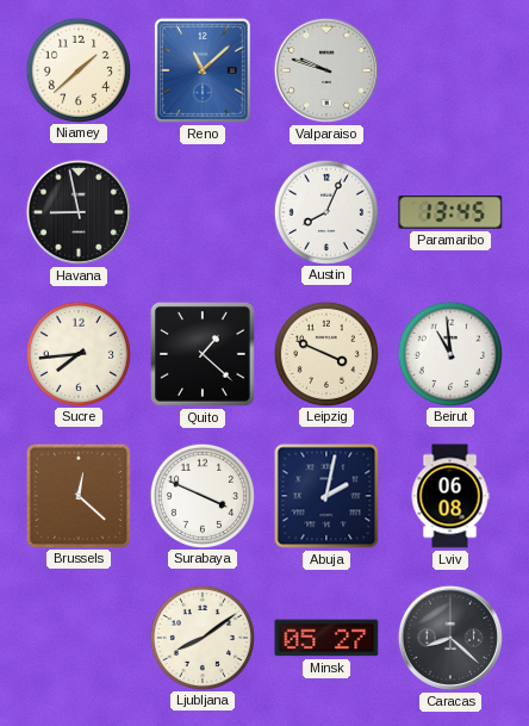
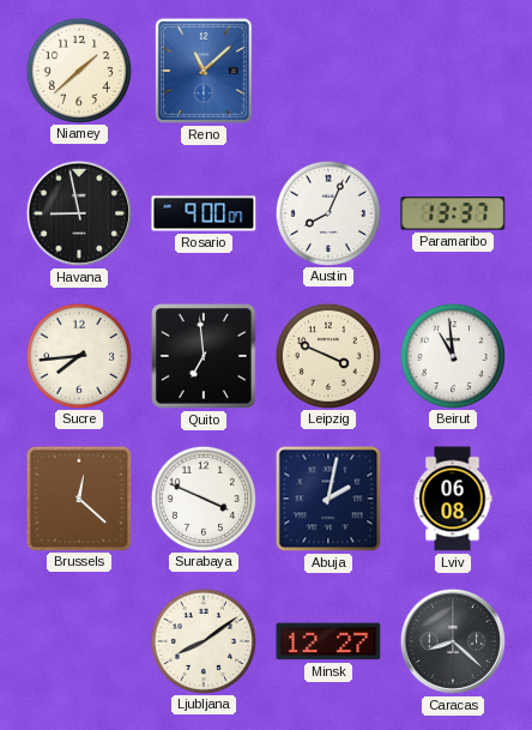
Valparaiso: 9:48 -> none (326, 70)
Rosario: none -> 9:00 (204, 213)
Paramaribo: 13:45 -> 13:37 (453, 215)
Quito: 1:22 -> 6:59 (205, 357)
Minsk: 05:27 -> 12:27 (328, 641)
